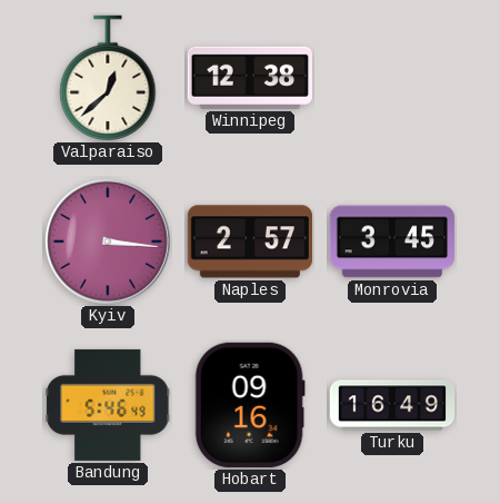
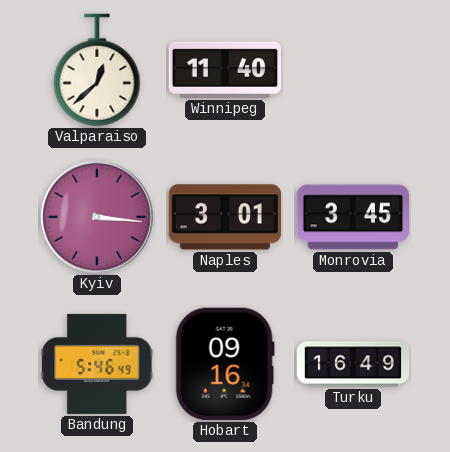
Winnipeg: 12:38 -> 11:40 (224, 70)
Naples: 2:57 -> 3:01 (224, 217)
